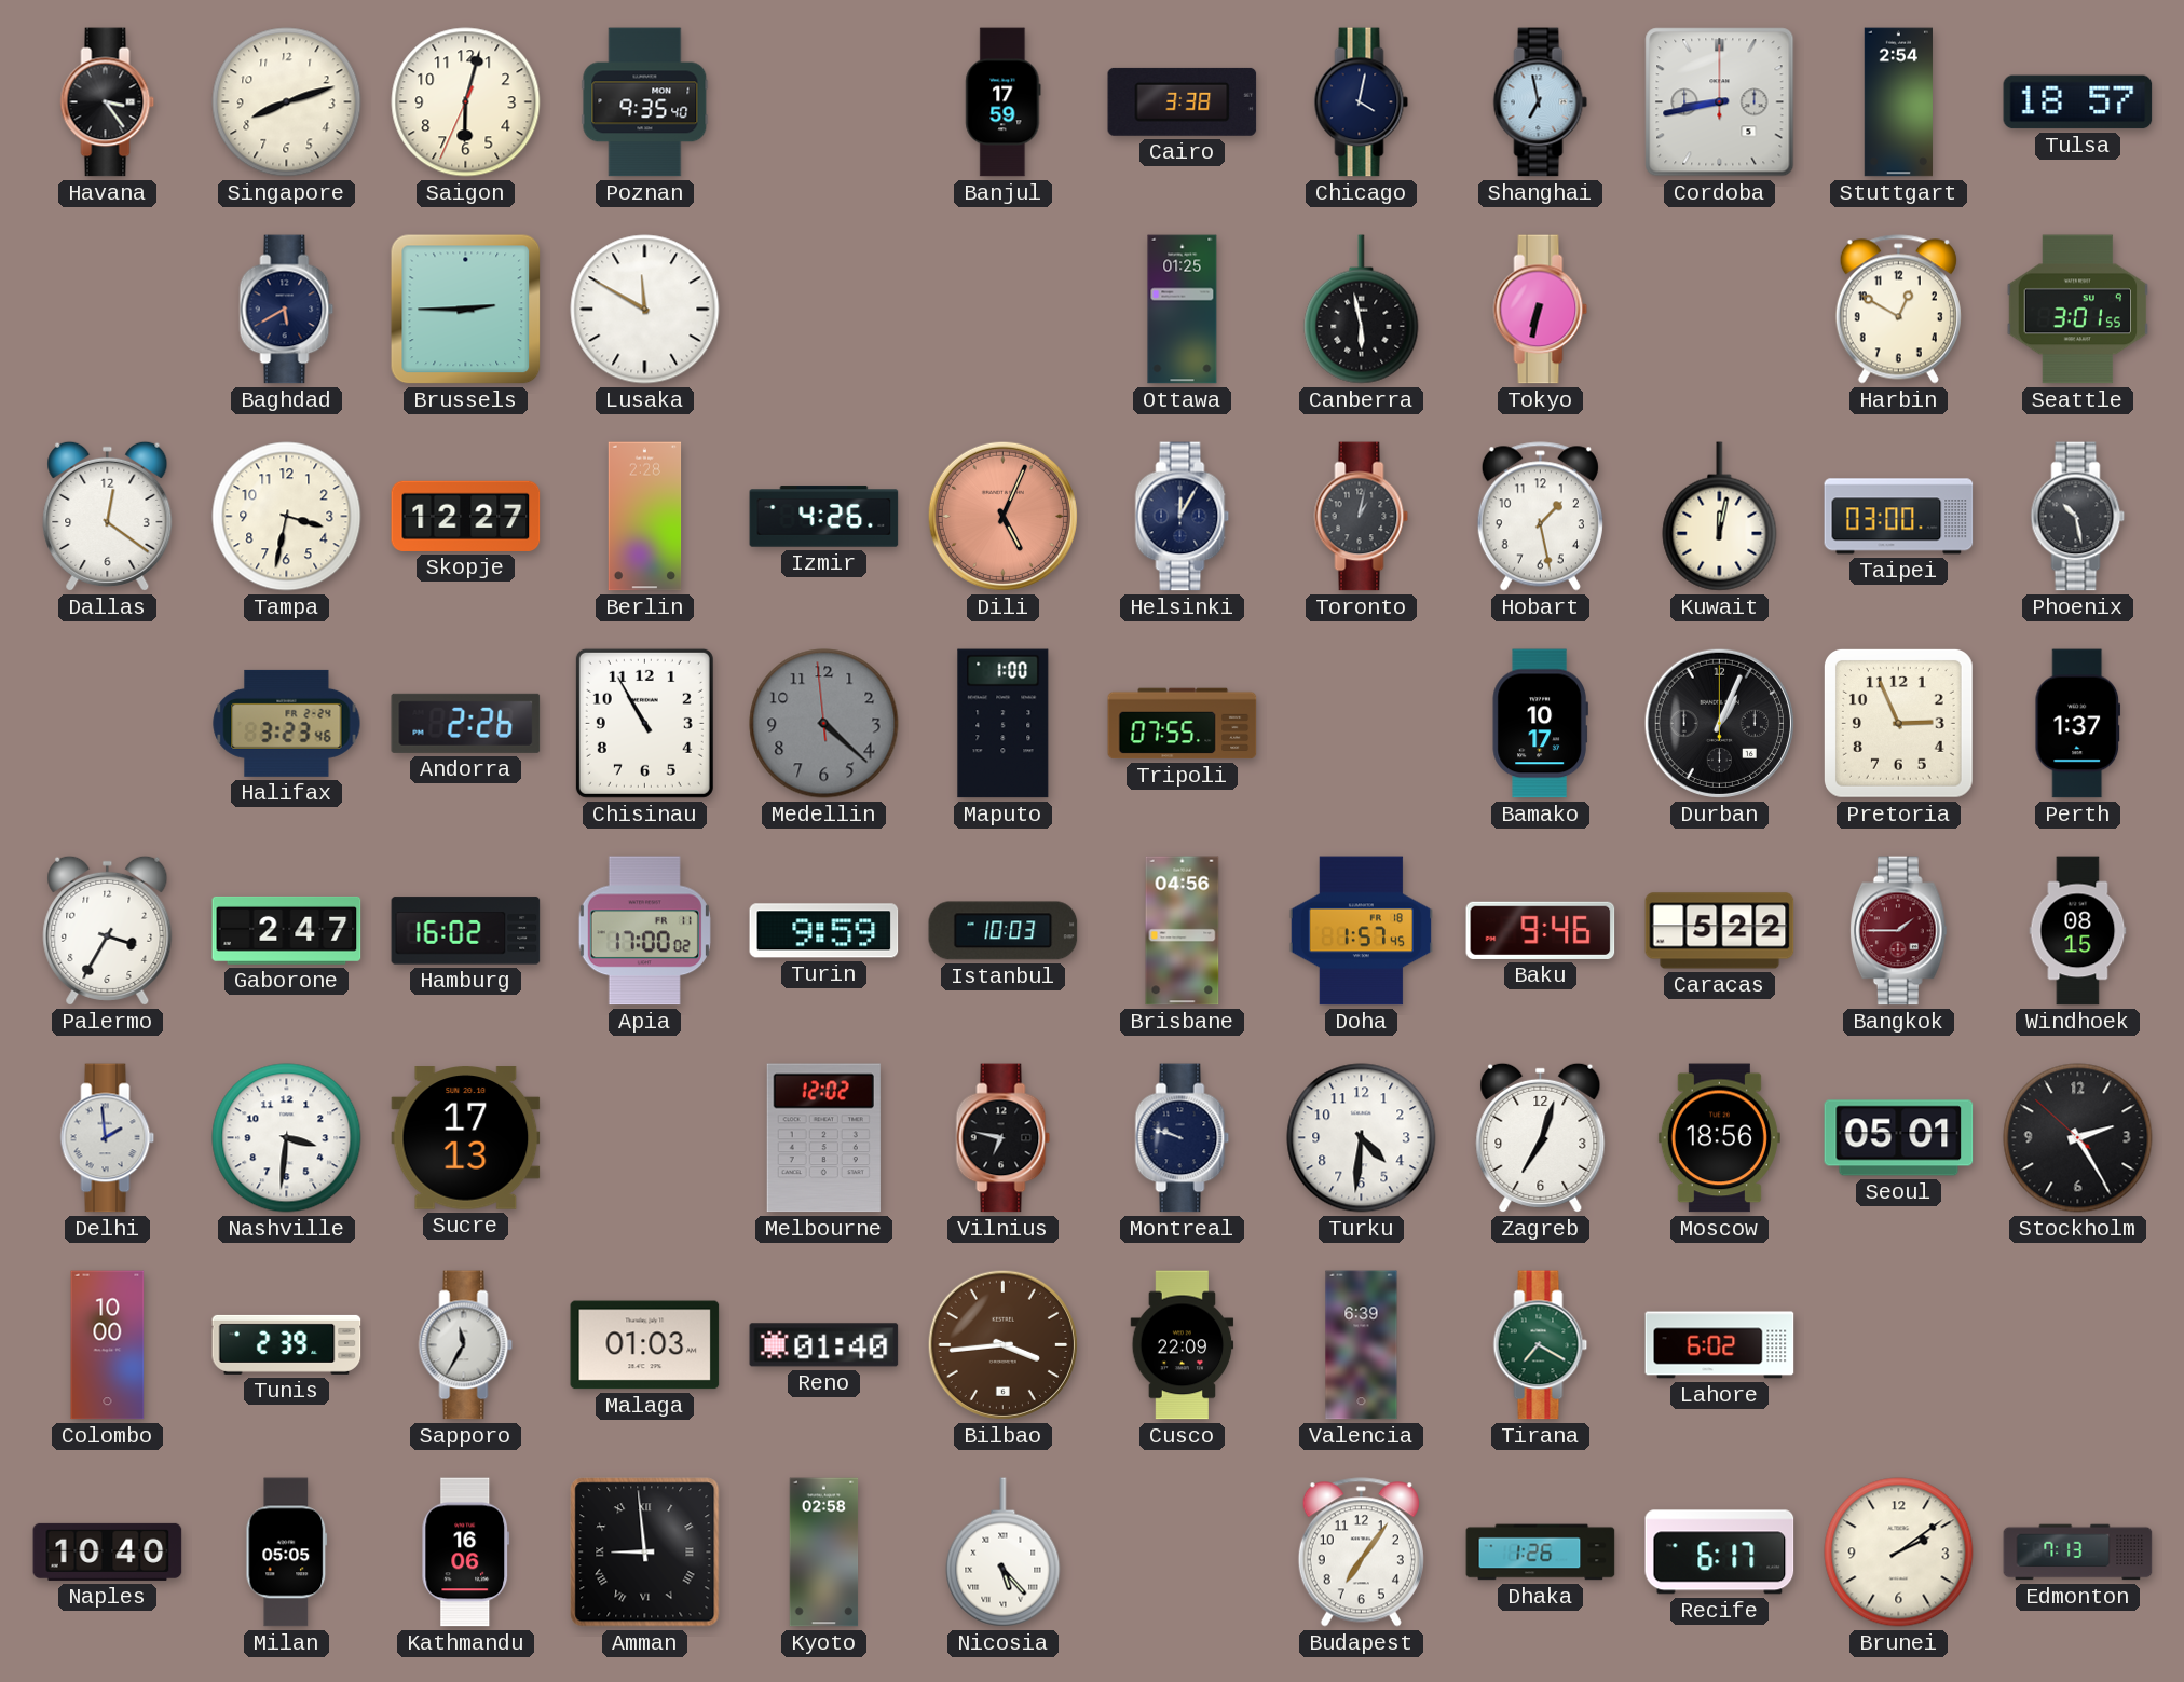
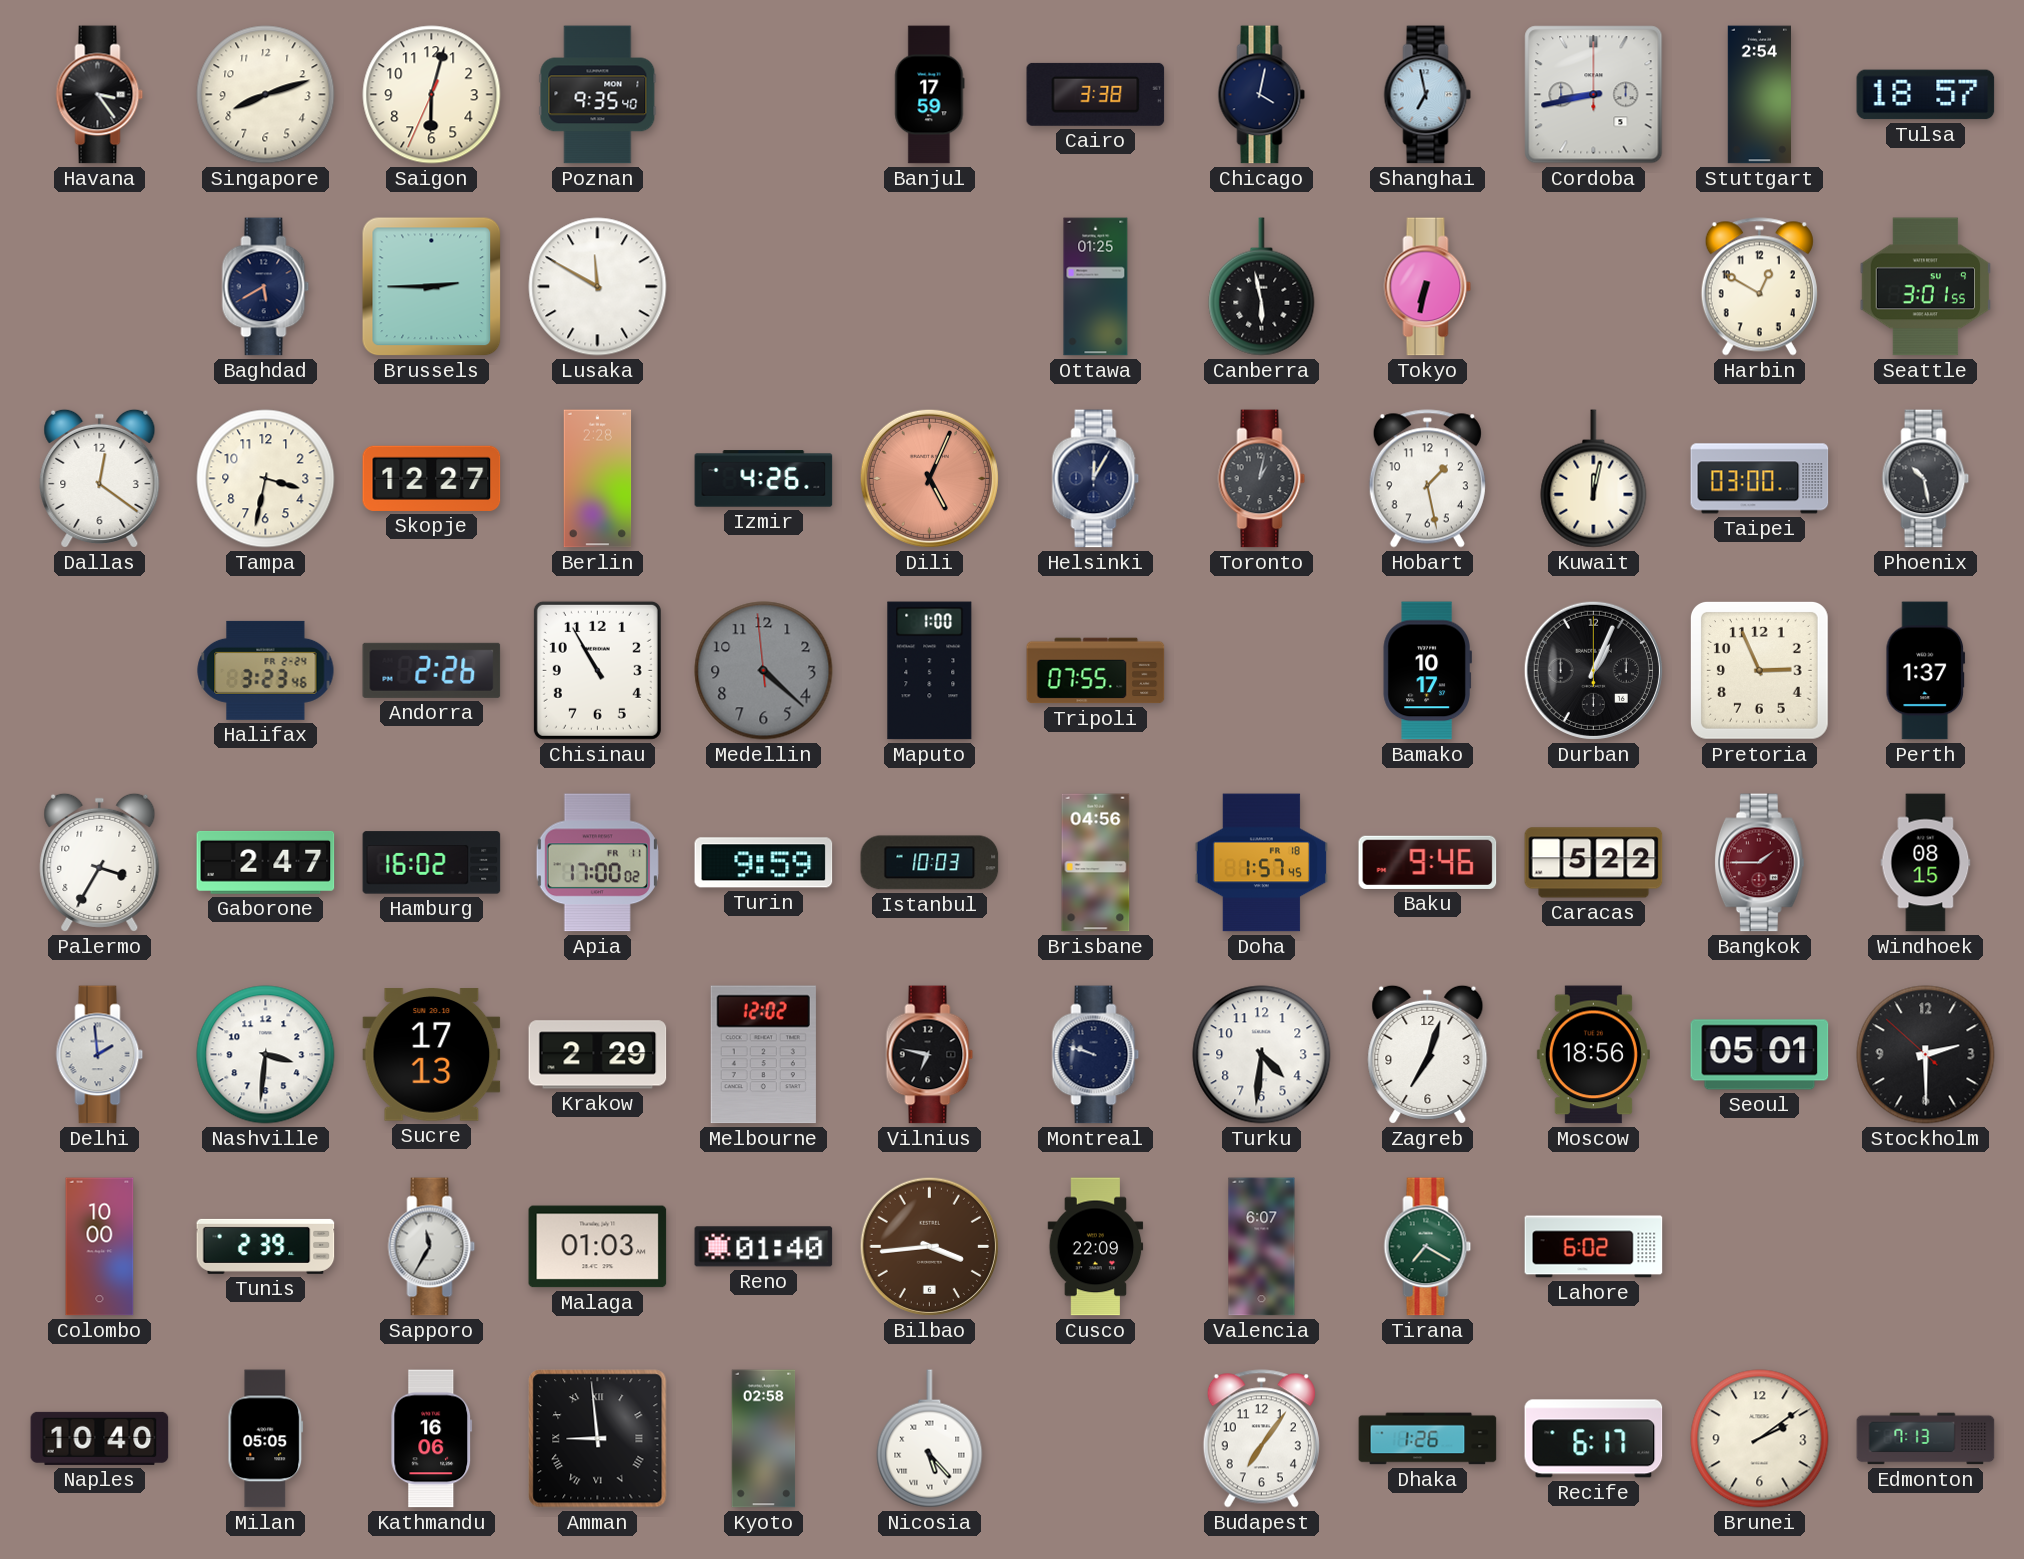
Krakow: none -> 2:29 (598, 1055)
Stockholm: 2:24 -> 2:29 (1926, 1055)
Valencia: 6:39 -> 6:07 (1262, 1247)
